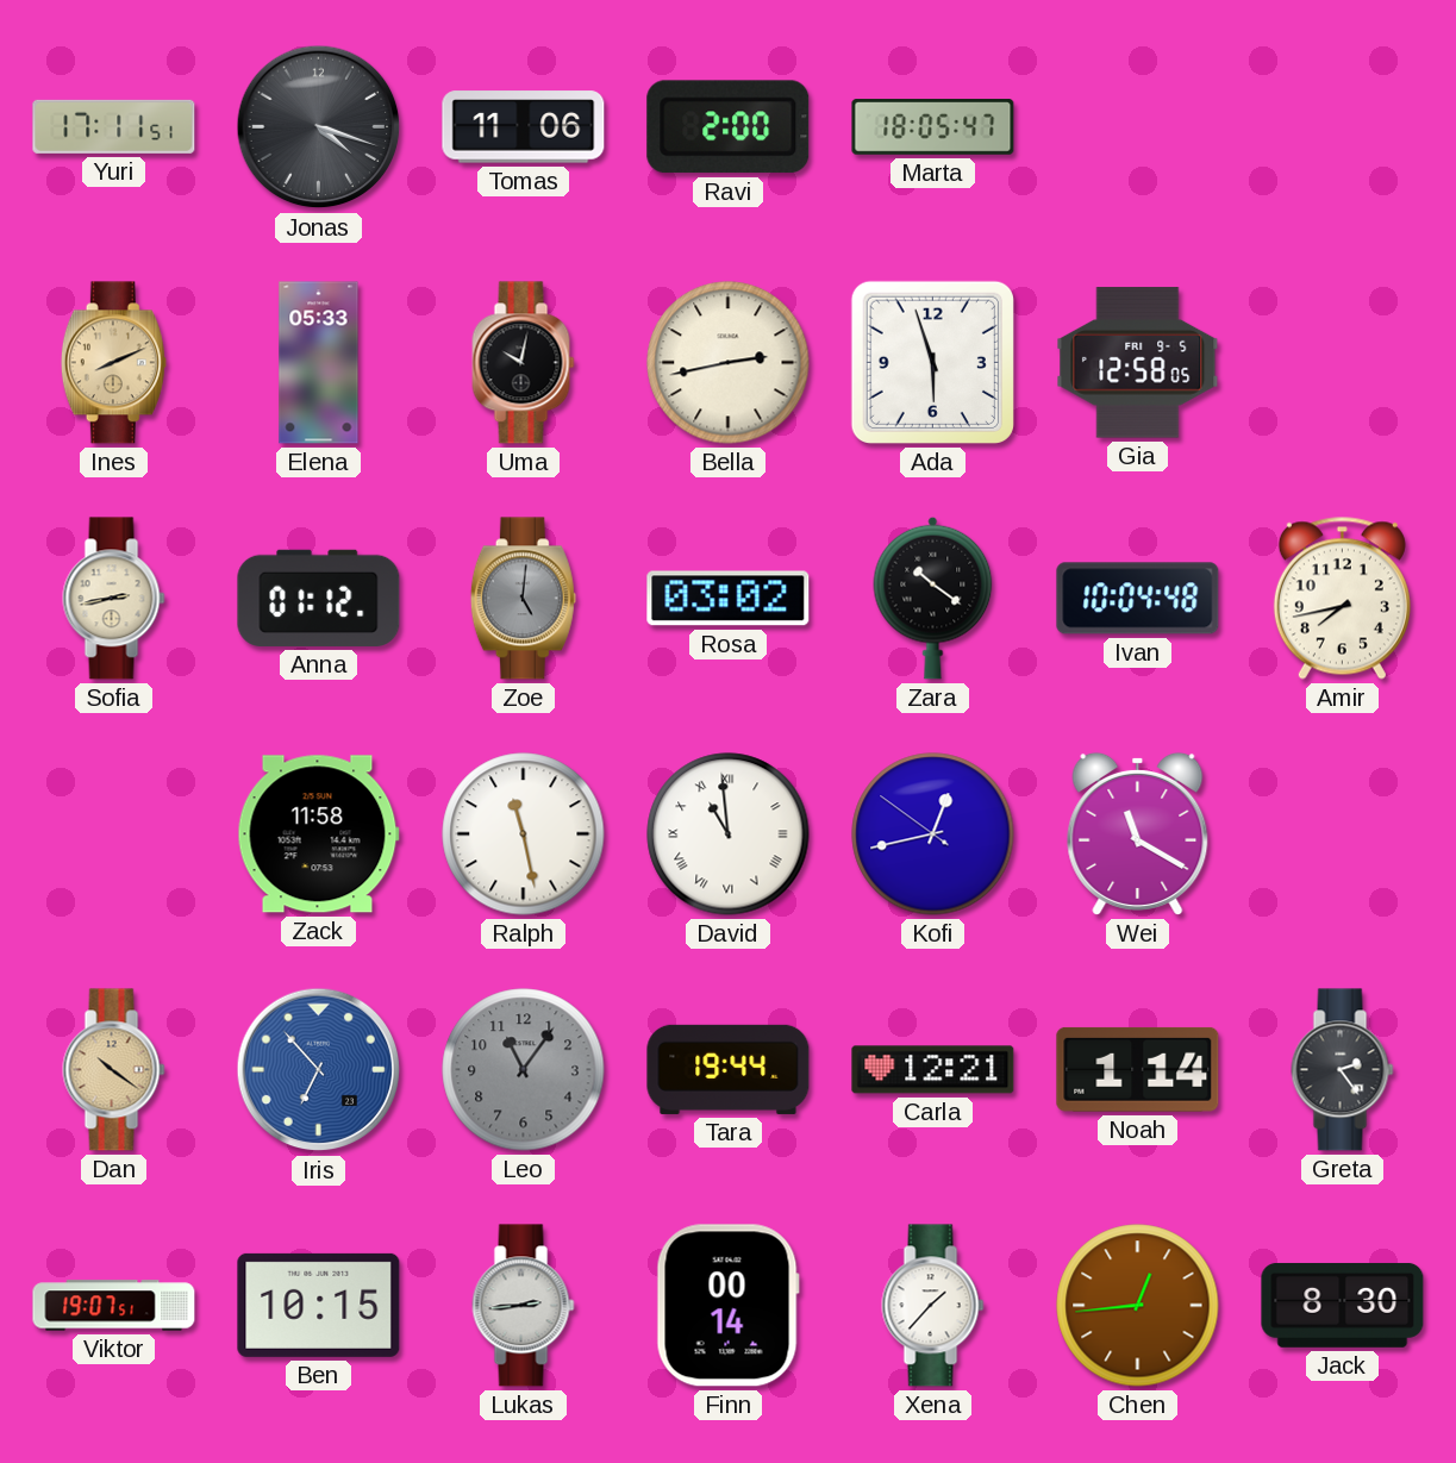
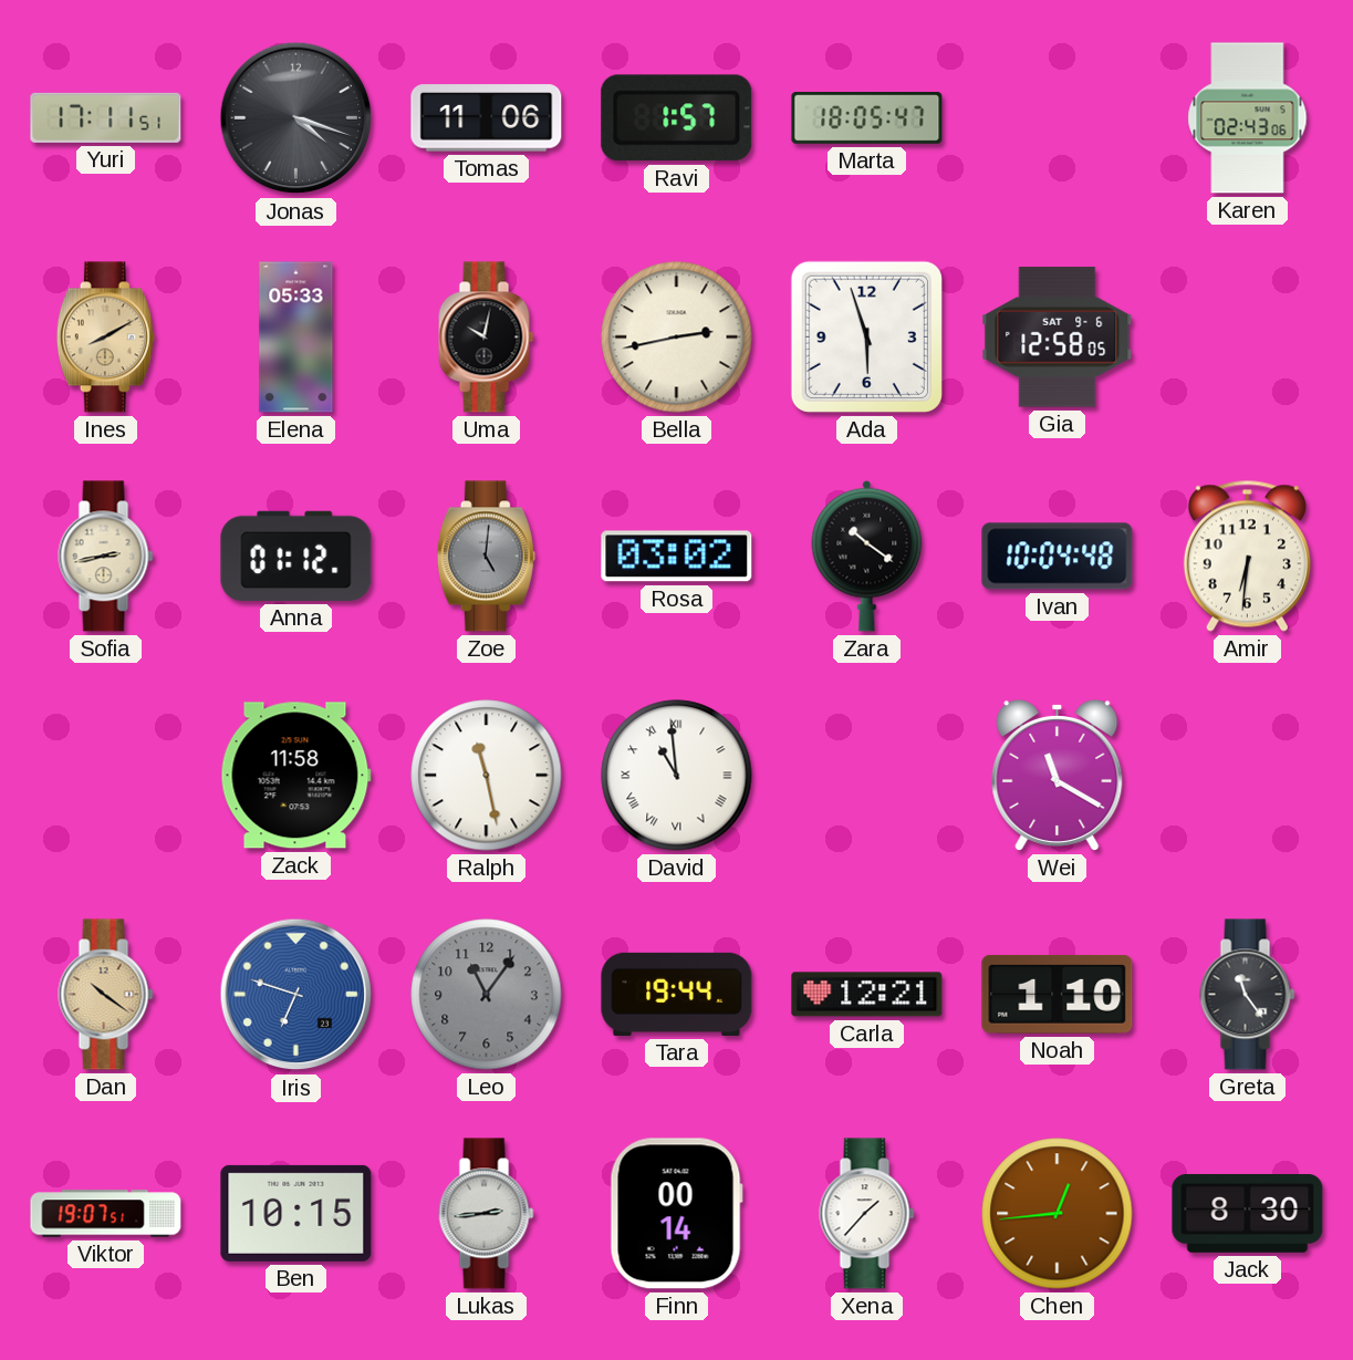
Ravi: 2:00 -> 1:57 (677, 118)
Karen: none -> 02:43 (1248, 118)
Ines: 8:11 -> 8:10 (105, 338)
Gia date: FRI 9-5 -> SAT 9-6 (1058, 338)
Amir: 7:43 -> 6:31 (1247, 556)
Kofi: 12:42 -> none (933, 834)
Iris: 6:53 -> 6:48 (296, 995)
Noah: 1:14 -> 1:10 (1058, 994)
Greta: 2:24 -> 11:24 (1248, 995)
